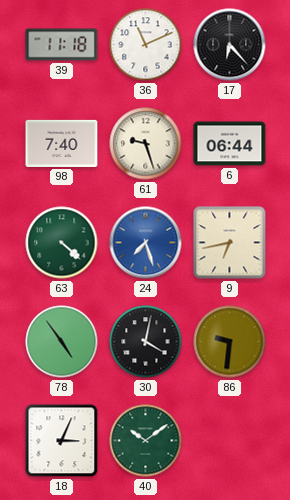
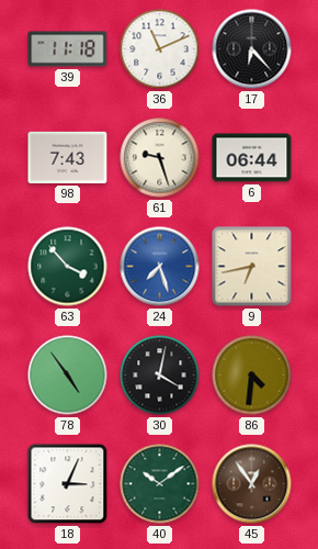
98: 7:40 -> 7:43 (68, 157)
63: 4:22 -> 3:53 (68, 267)
86: 9:31 -> 4:31 (252, 376)
45: none -> 12:54 (252, 484)
